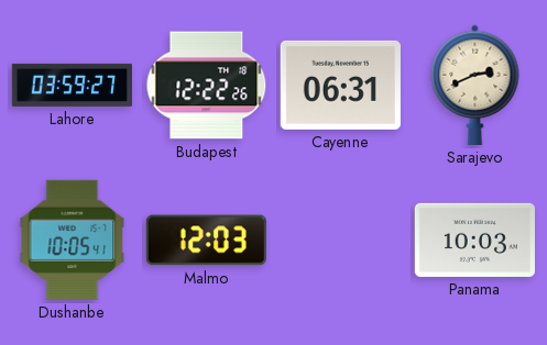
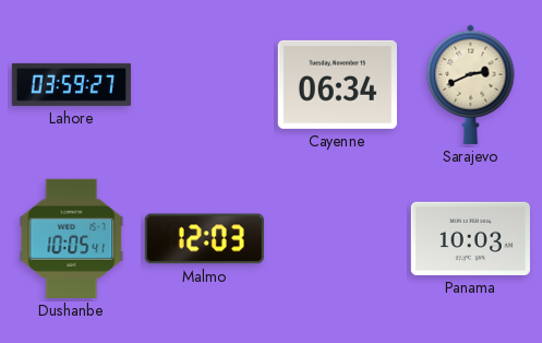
Budapest: 12:22 -> none (207, 86)
Cayenne: 06:31 -> 06:34 (337, 84)
